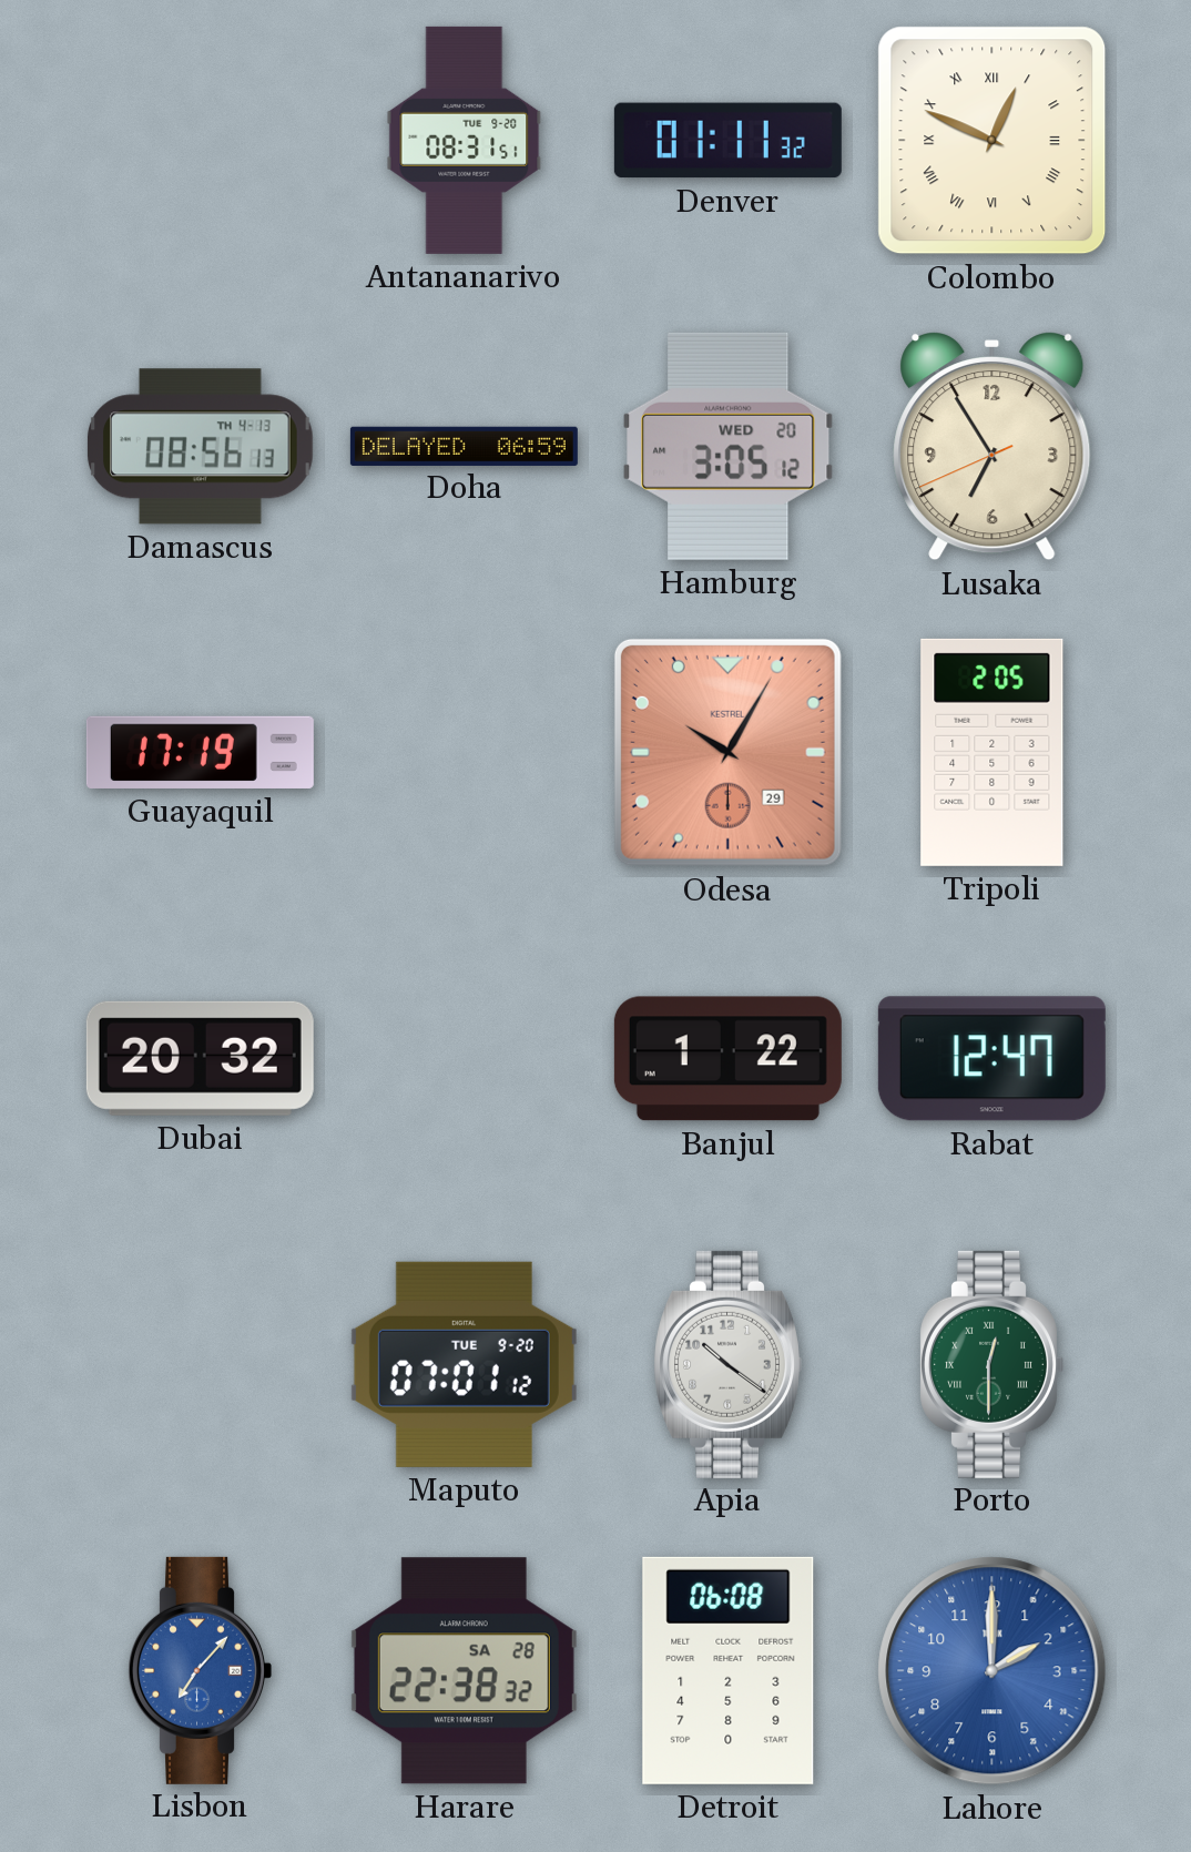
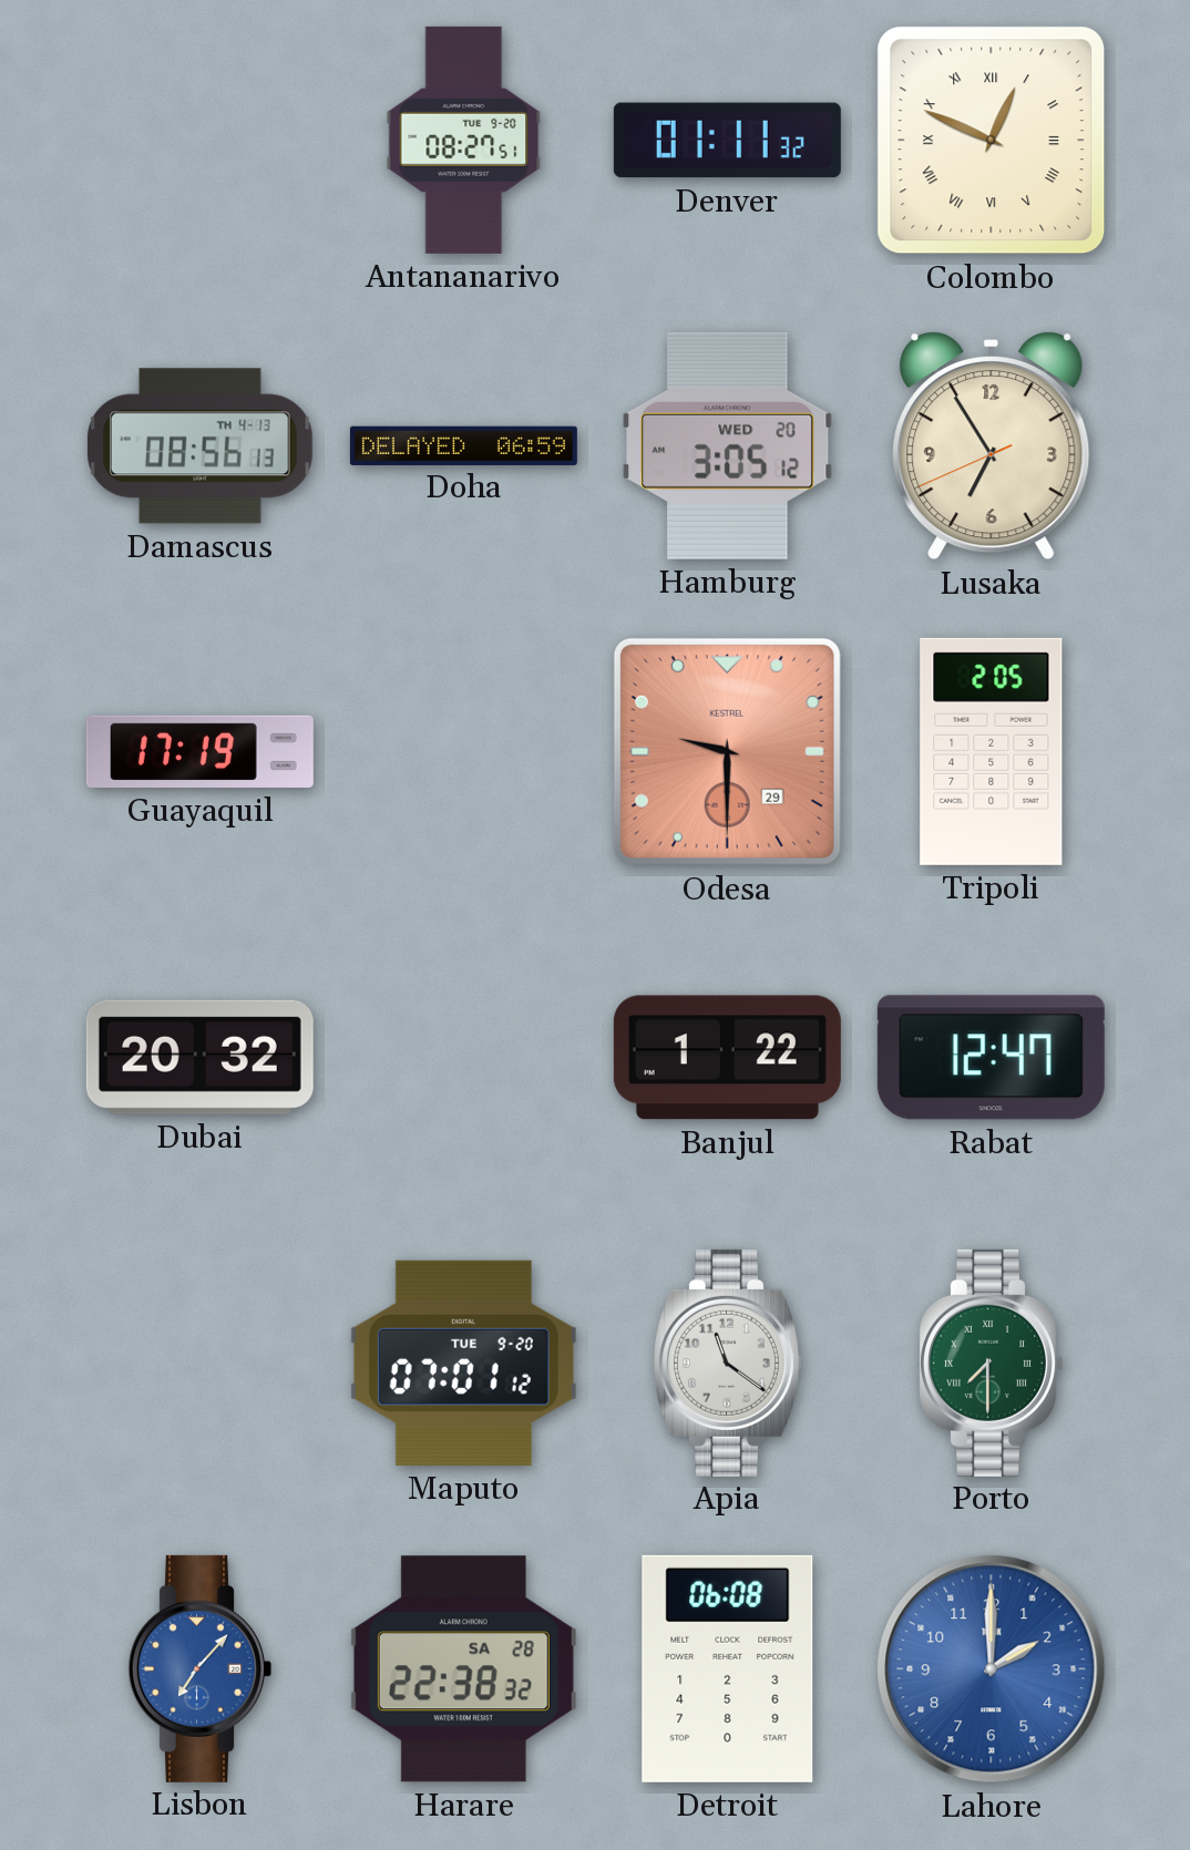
Antananarivo: 08:31 -> 08:27 (464, 140)
Odesa: 10:05 -> 9:30 (727, 751)
Apia: 10:21 -> 11:21 (727, 1363)
Porto: 12:30 -> 7:30 (991, 1363)
